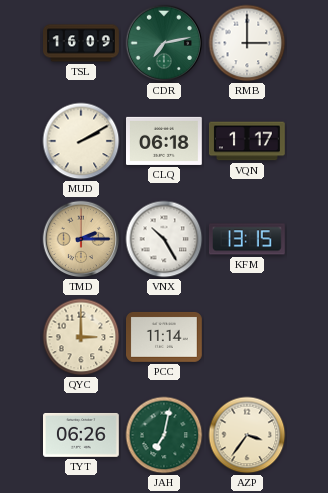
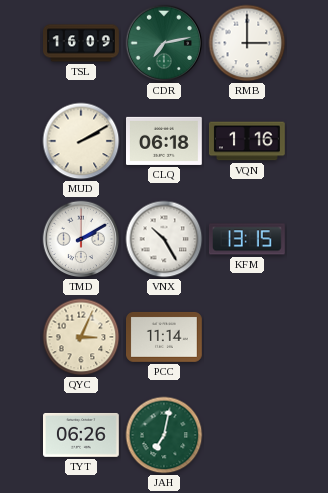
VQN: 1:17 -> 1:16 (248, 141)
TMD: 2:15 -> 2:10 (81, 239)
TMD dial: champagne -> white (81, 239)
QYC: 3:00 -> 3:04 (81, 337)
AZP: 3:36 -> none (247, 435)
